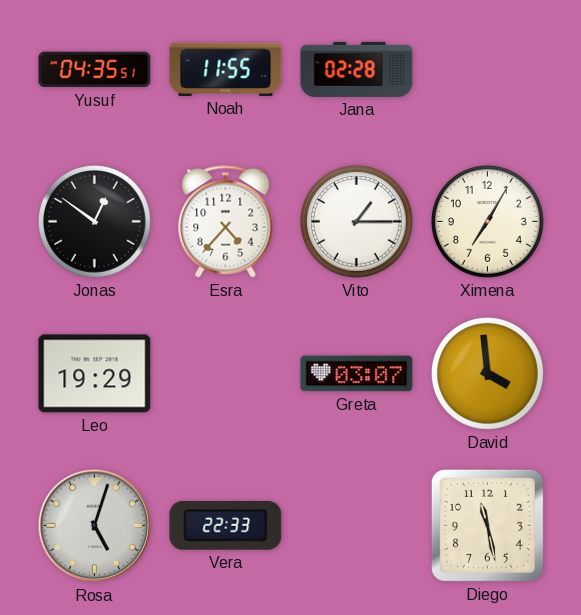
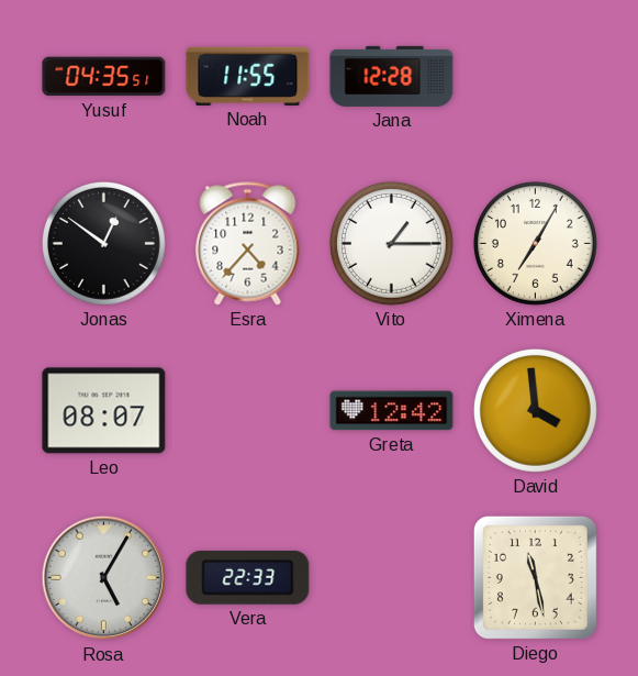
Jana: 02:28 -> 12:28 (392, 76)
Leo: 19:29 -> 08:07 (104, 411)
Greta: 03:07 -> 12:42 (392, 411)
Rosa: 5:03 -> 5:05 (104, 578)
